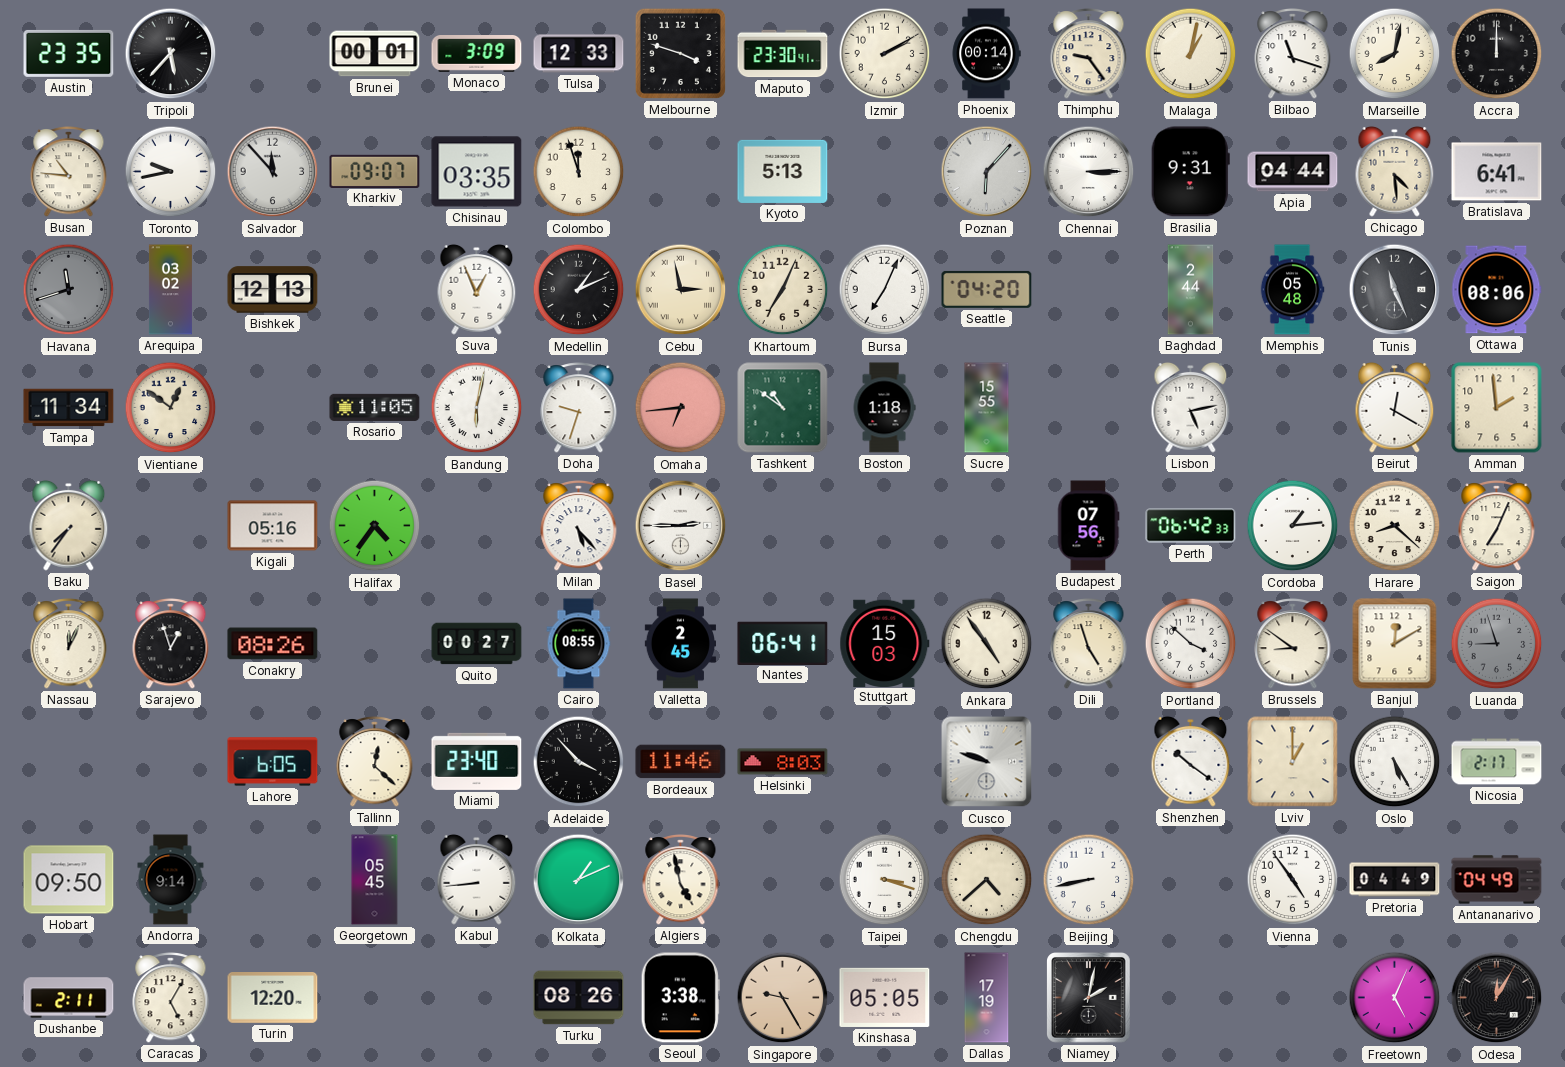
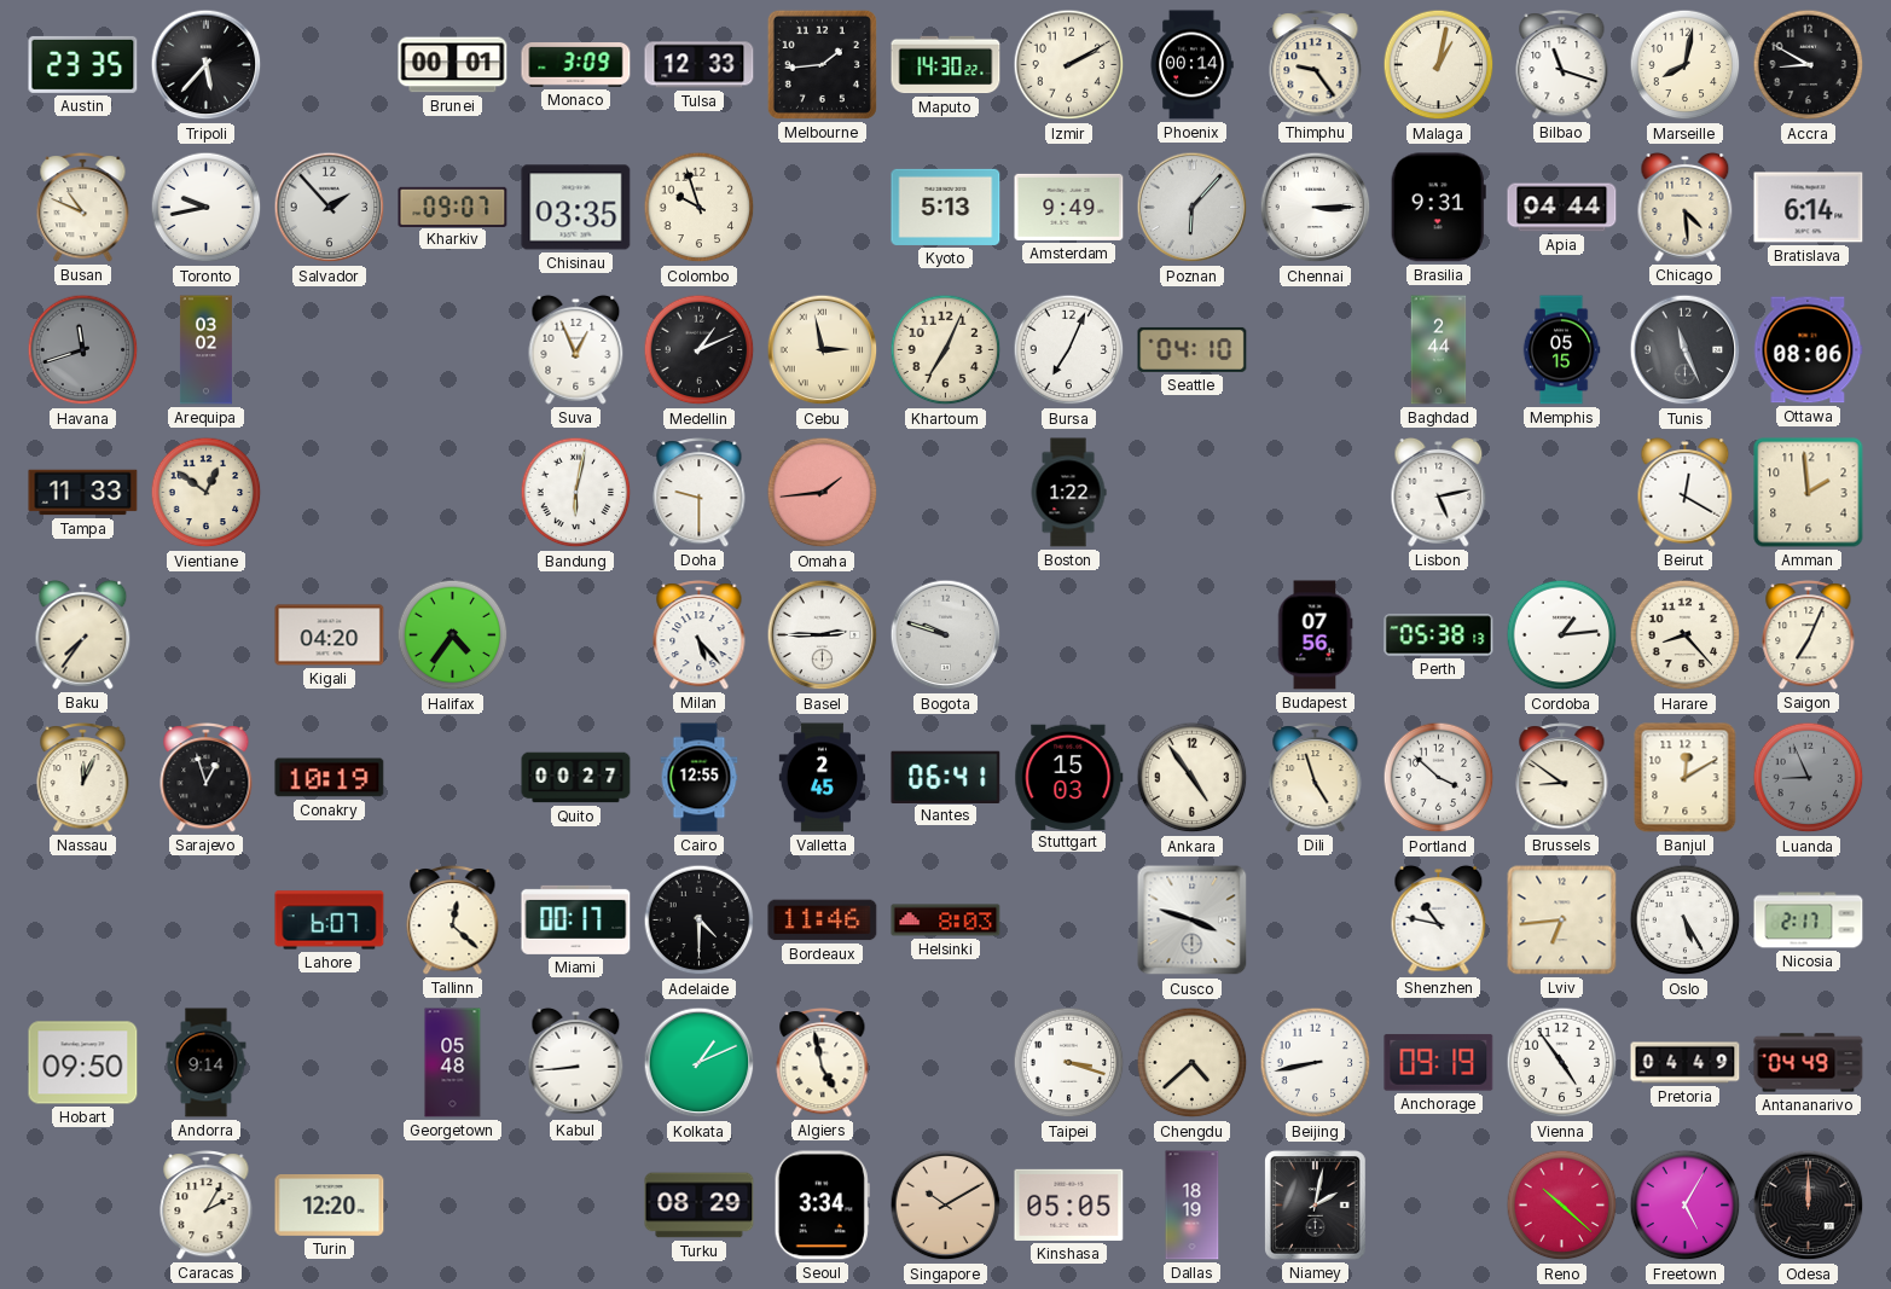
Melbourne: 3:48 -> 1:44 (822, 64)
Maputo: 23:30 -> 14:30 (946, 65)
Accra: 12:00 -> 8:50 (1809, 65)
Busan: 10:46 -> 10:49 (83, 208)
Salvador: 11:53 -> 1:53 (330, 208)
Colombo: 11:57 -> 9:57 (700, 208)
Amsterdam: none -> 9:49 (1069, 207)
Bratislava: 6:41 -> 6:14 (1809, 208)
Bishkek: 12:13 -> none (273, 290)
Seattle: 04:20 -> 04:10 (1193, 349)
Memphis: 05:48 -> 05:15 (1561, 350)
Tampa: 11:34 -> 11:33 (83, 493)
Rosario: 11:05 -> none (375, 407)
Doha: 9:33 -> 9:30 (700, 493)
Omaha: 6:44 -> 1:44 (823, 493)
Tashkent: 10:51 -> none (783, 408)
Boston: 1:18 -> 1:22 (1068, 493)
Sucre: 15:55 -> none (987, 408)
Kigali: 05:16 -> 04:20 (330, 635)
Bogota: none -> 9:48 (946, 635)
Perth: 06:42 -> 05:38 (1439, 635)
Harare: 8:22 -> 8:23 (1686, 635)
Conakry: 08:26 -> 10:19 (330, 778)
Cairo: 08:55 -> 12:55 (700, 778)
Luanda: 8:57 -> 8:56 (1809, 778)
Lahore: 6:05 -> 6:07 (330, 921)
Miami: 23:40 -> 00:17 (576, 919)
Adelaide: 3:53 -> 4:30 (700, 921)
Cusco: 9:48 -> 3:48 (1193, 921)
Shenzhen: 10:21 -> 10:47 (1439, 919)
Lviv: 1:00 -> 6:44 (1562, 921)
Georgetown: 05:45 -> 05:48 (453, 1063)
Anchorage: none -> 09:19 (1439, 1062)
Dushanbe: 2:11 -> none (69, 998)
Caracas: 5:05 -> 2:05 (207, 1206)
Turku: 08:26 -> 08:29 (700, 1206)
Seoul: 3:38 -> 3:34 (822, 1206)
Singapore: 9:25 -> 10:10 (946, 1206)
Dallas: 17:19 -> 18:19 (1193, 1206)
Reno: none -> 10:22 (1562, 1206)
Freetown: 5:04 -> 5:05 (1686, 1206)
Odesa: 12:05 -> 12:00 (1809, 1206)
